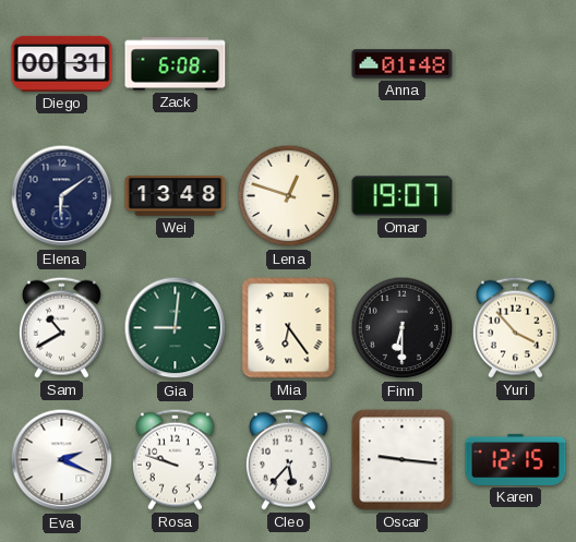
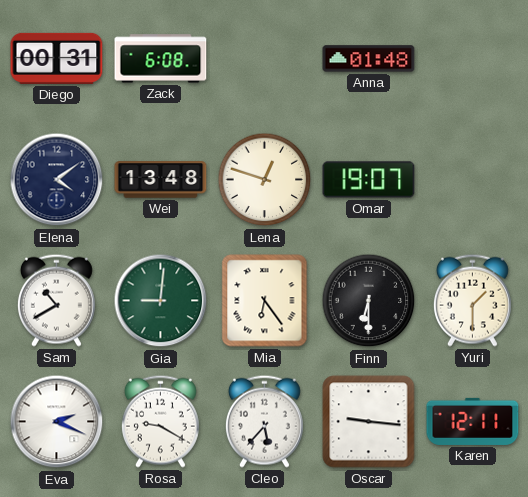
Elena: 6:09 -> 4:09 (57, 180)
Yuri: 3:53 -> 1:30 (472, 300)
Rosa: 9:48 -> 9:20 (160, 421)
Karen: 12:15 -> 12:11 (473, 421)
